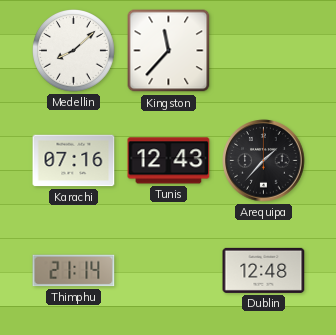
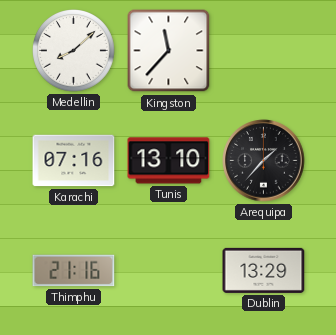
Tunis: 12:43 -> 13:10 (169, 161)
Thimphu: 21:14 -> 21:16 (74, 271)
Dublin: 12:48 -> 13:29 (264, 270)
